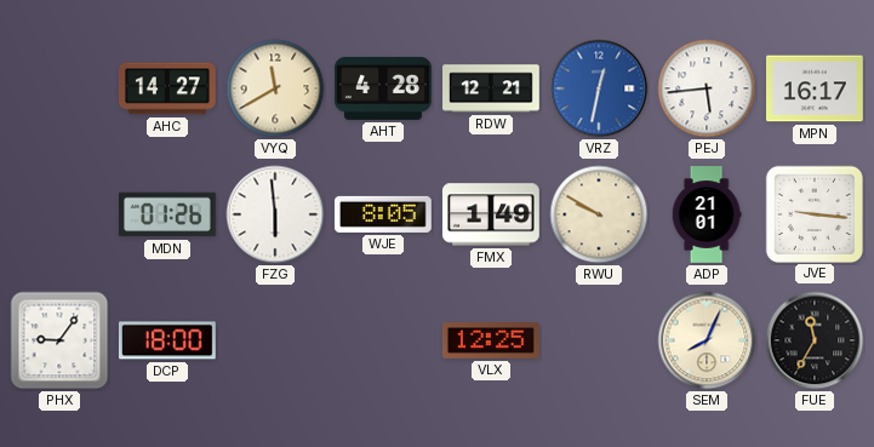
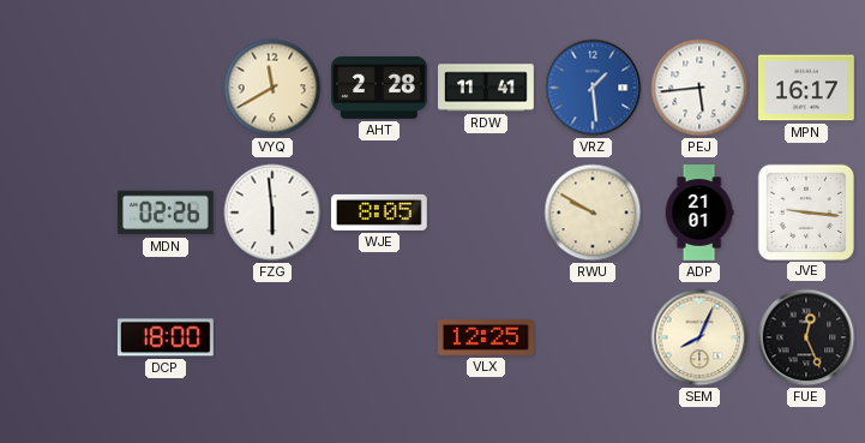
AHC: 14:27 -> none (167, 88)
AHT: 4:28 -> 2:28 (380, 88)
RDW: 12:21 -> 11:41 (487, 88)
VRZ: 12:32 -> 1:29 (593, 88)
MDN: 01:26 -> 02:26 (167, 212)
FMX: 1:49 -> none (491, 214)
PHX: 9:06 -> none (59, 340)
FUE: 11:35 -> 12:26 (806, 337)
